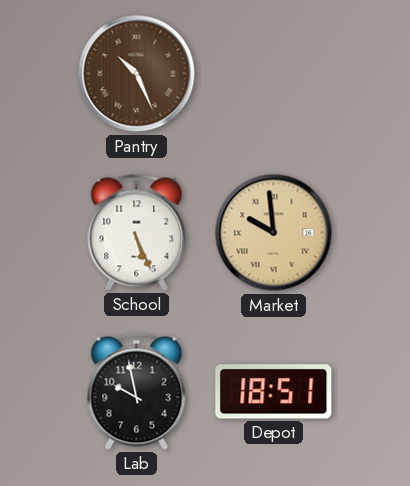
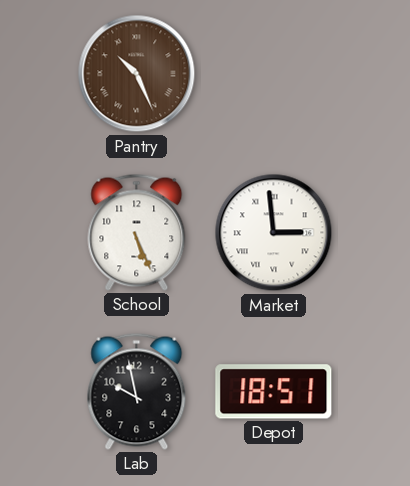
Market: 9:59 -> 2:59 (274, 233)
Market dial: champagne -> white (274, 233)
